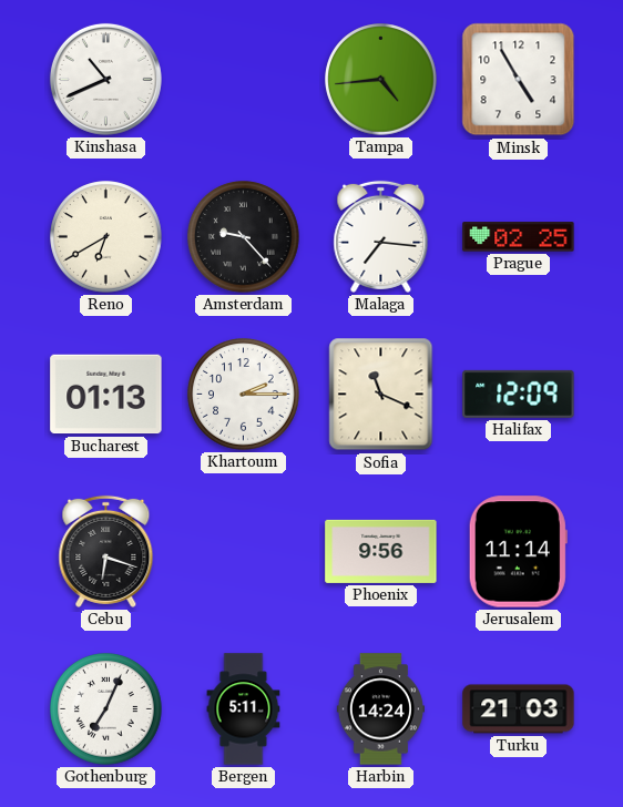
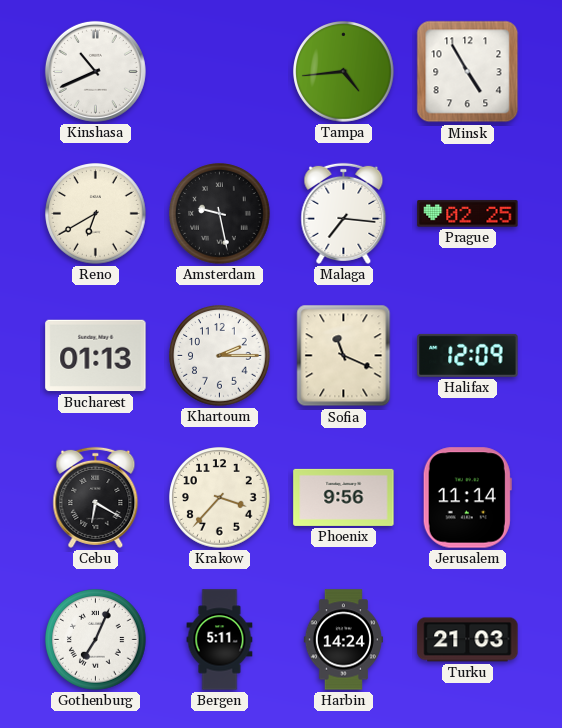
Amsterdam: 9:23 -> 9:28 (220, 214)
Cebu: 6:18 -> 6:20 (96, 497)
Krakow: none -> 3:37 (220, 498)
